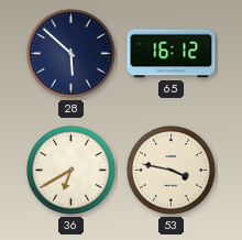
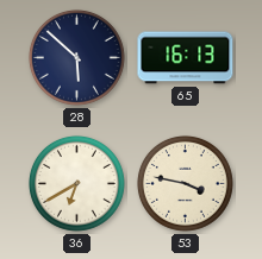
65: 16:12 -> 16:13 (186, 58)
